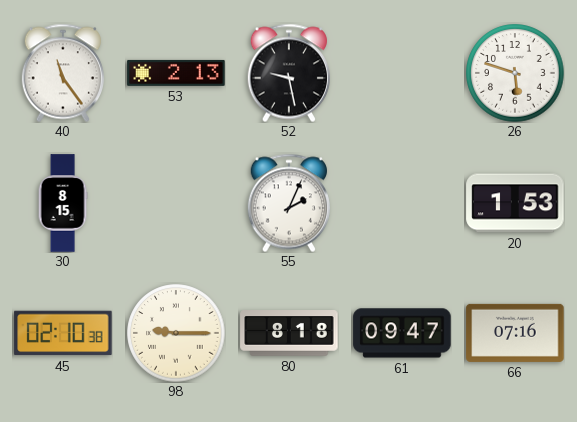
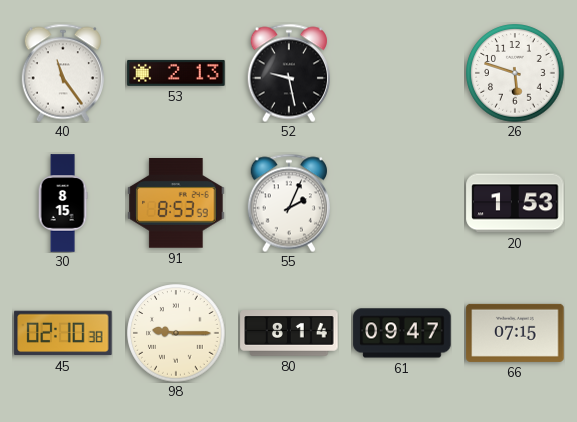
91: none -> 8:53 (176, 204)
80: 8:18 -> 8:14 (289, 334)
66: 07:16 -> 07:15 (515, 333)
